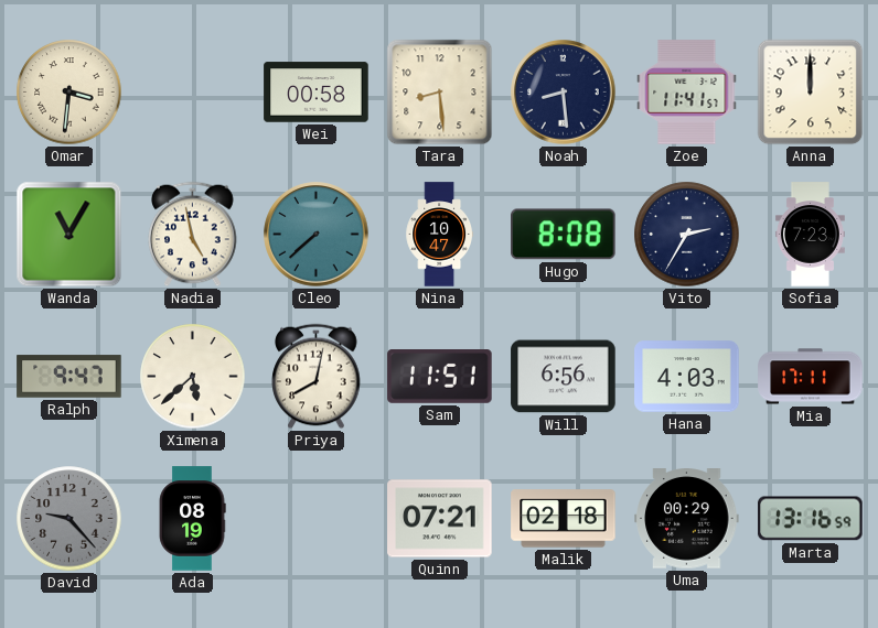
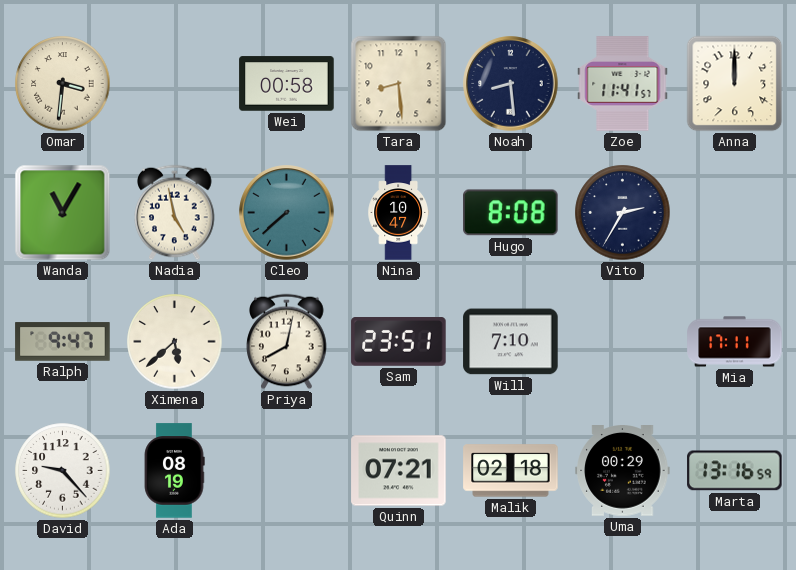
Sofia: 7:23 -> none (810, 235)
Sam: 11:51 -> 23:51 (399, 342)
Will: 6:56 -> 7:10 (511, 342)
Hana: 4:03 -> none (687, 377)
David dial: grey -> white (63, 471)
